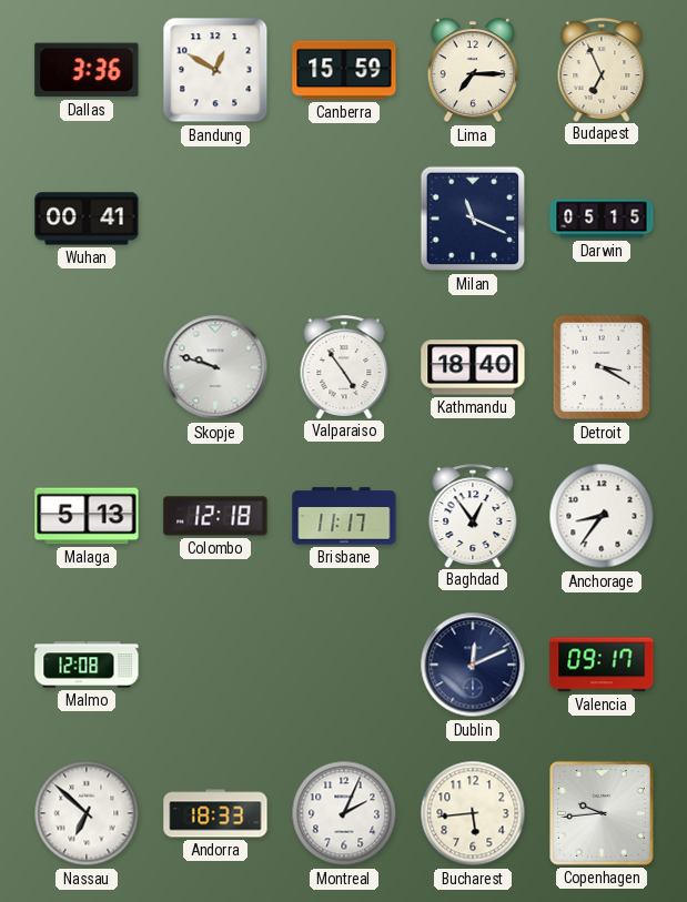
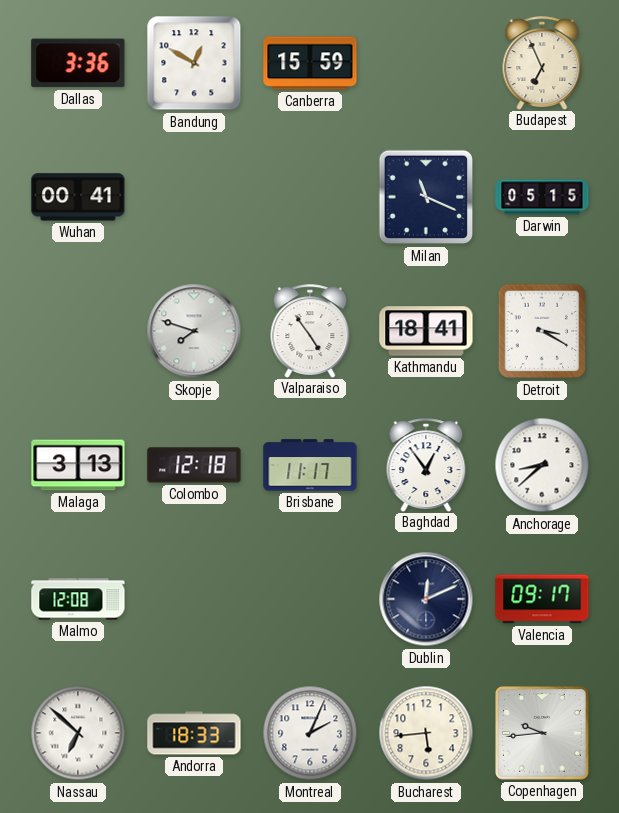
Lima: 7:15 -> none (473, 71)
Skopje: 9:48 -> 7:48 (194, 331)
Kathmandu: 18:40 -> 18:41 (426, 331)
Malaga: 5:13 -> 3:13 (78, 465)
Anchorage: 8:36 -> 8:38 (542, 465)
